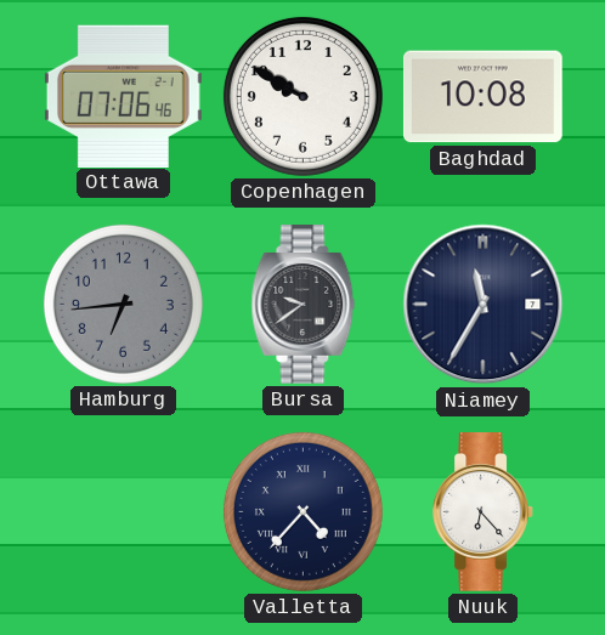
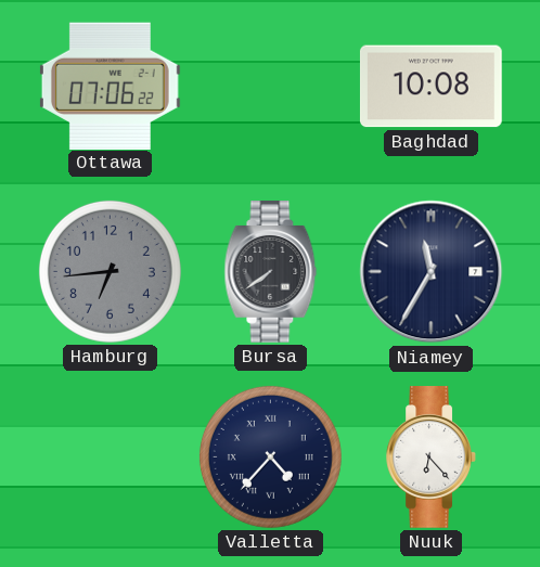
Ottawa: 07:06:46 -> 07:06:22 (110, 86)
Copenhagen: 9:50 -> none (302, 96)
Bursa: 9:39 -> 7:39 (271, 272)
